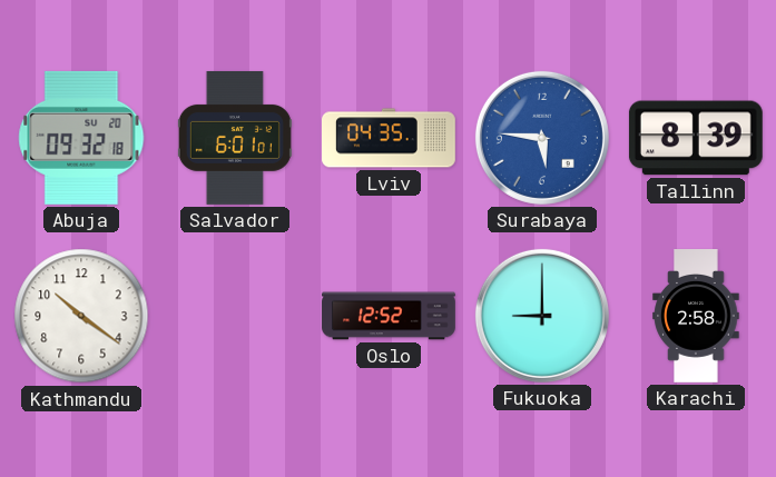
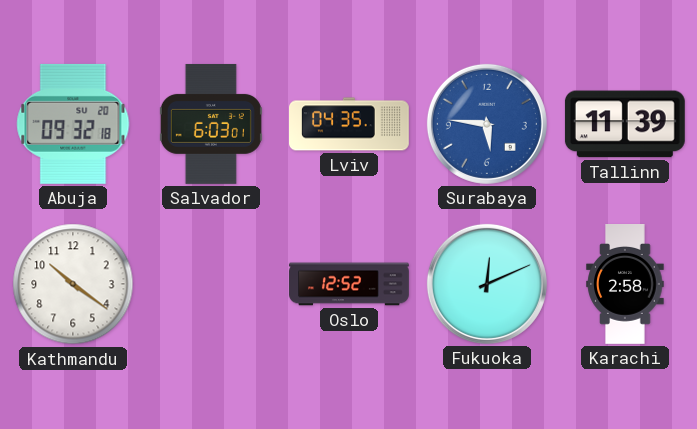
Salvador: 6:01 -> 6:03 (211, 124)
Tallinn: 8:39 -> 11:39 (625, 124)
Fukuoka: 9:00 -> 12:11 (487, 284)
